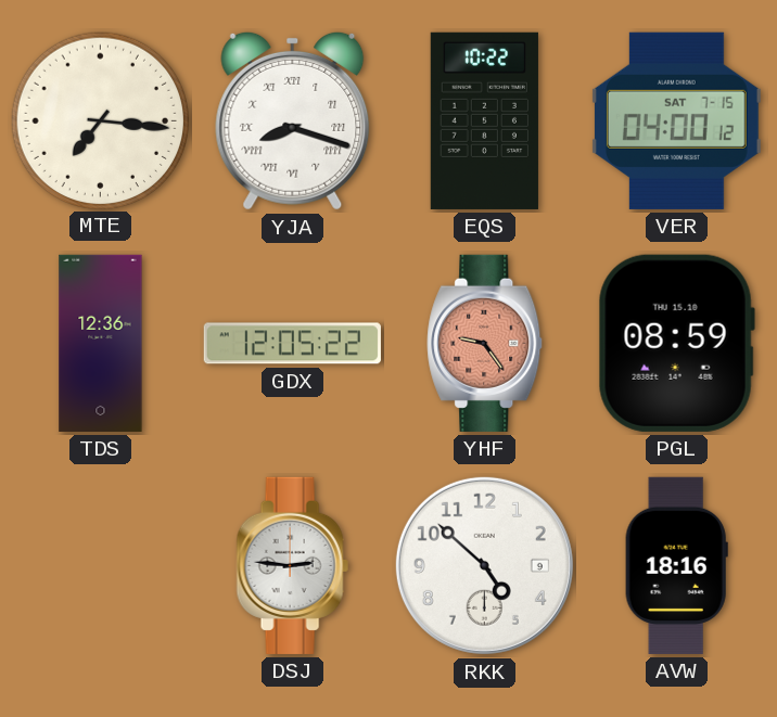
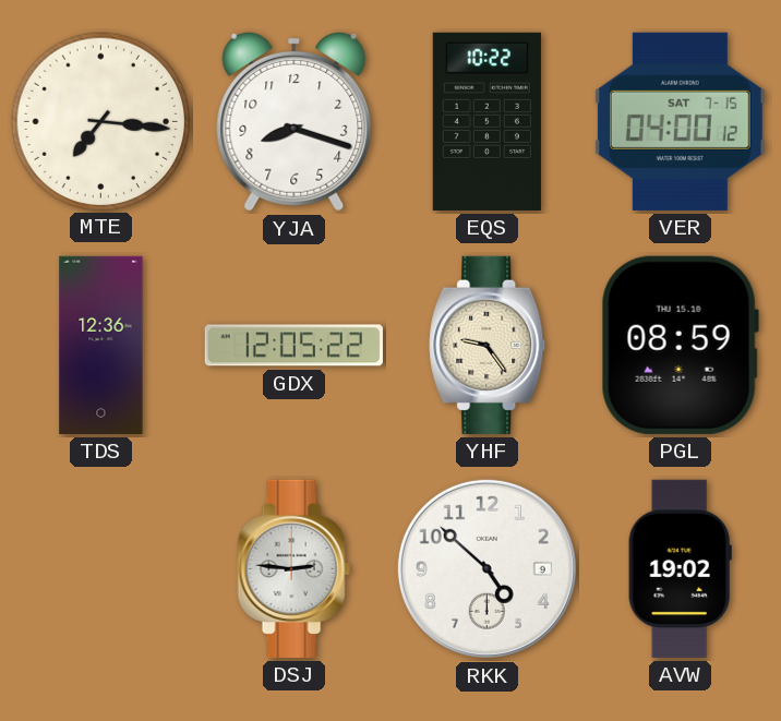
YJA numerals: Roman -> Arabic (295, 121)
YHF dial: salmon -> cream (488, 345)
AVW: 18:16 -> 19:02 (680, 568)
